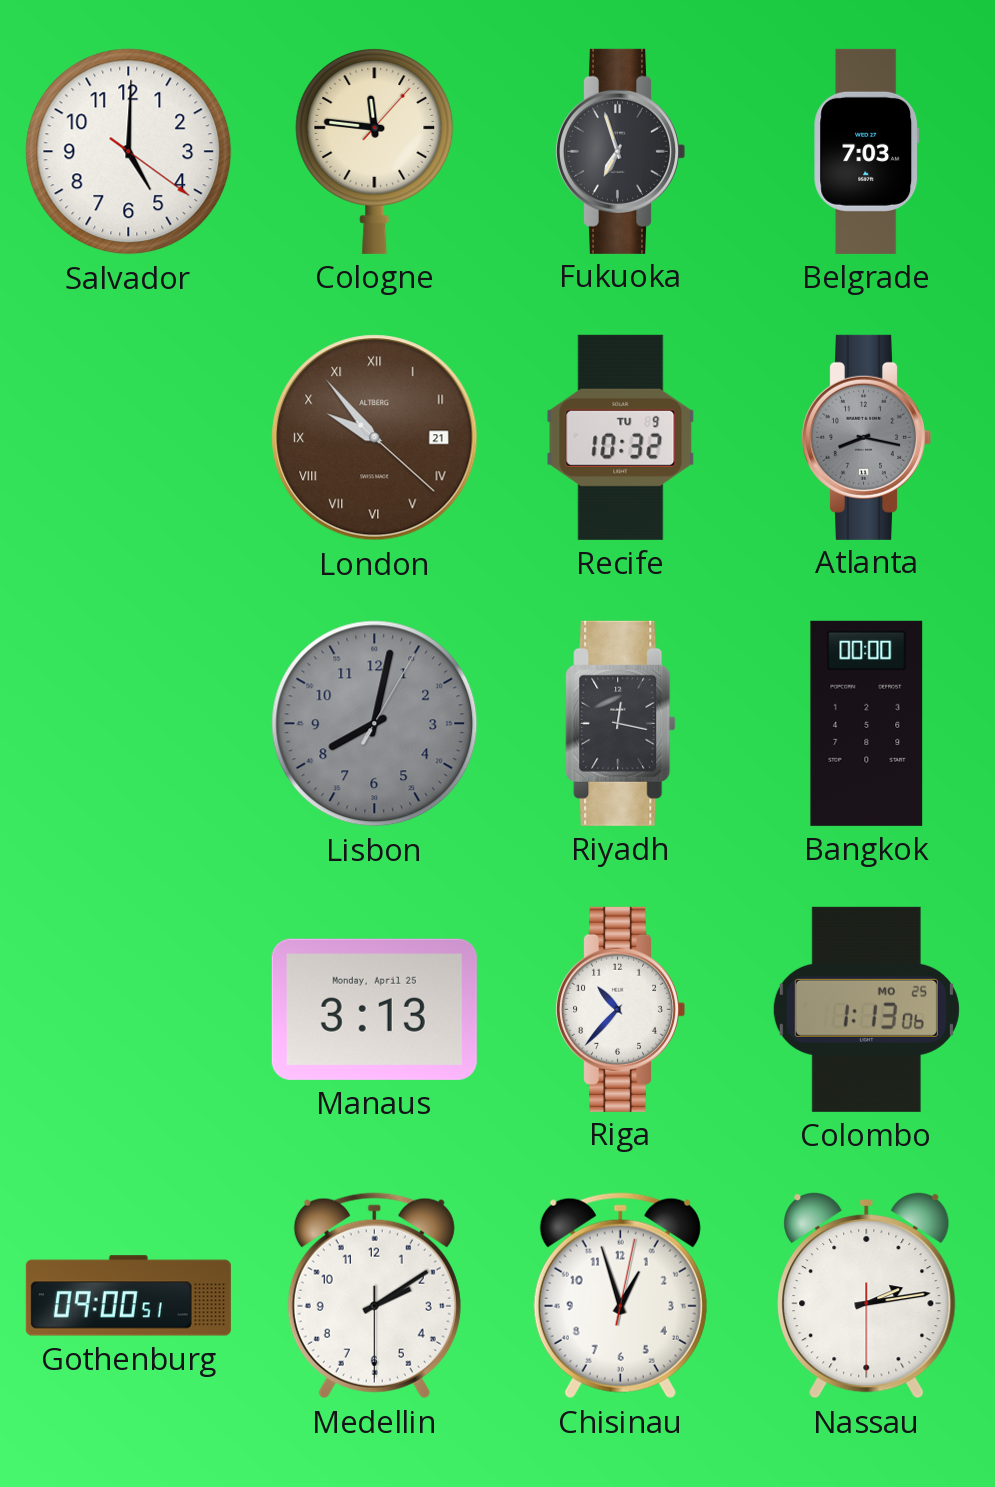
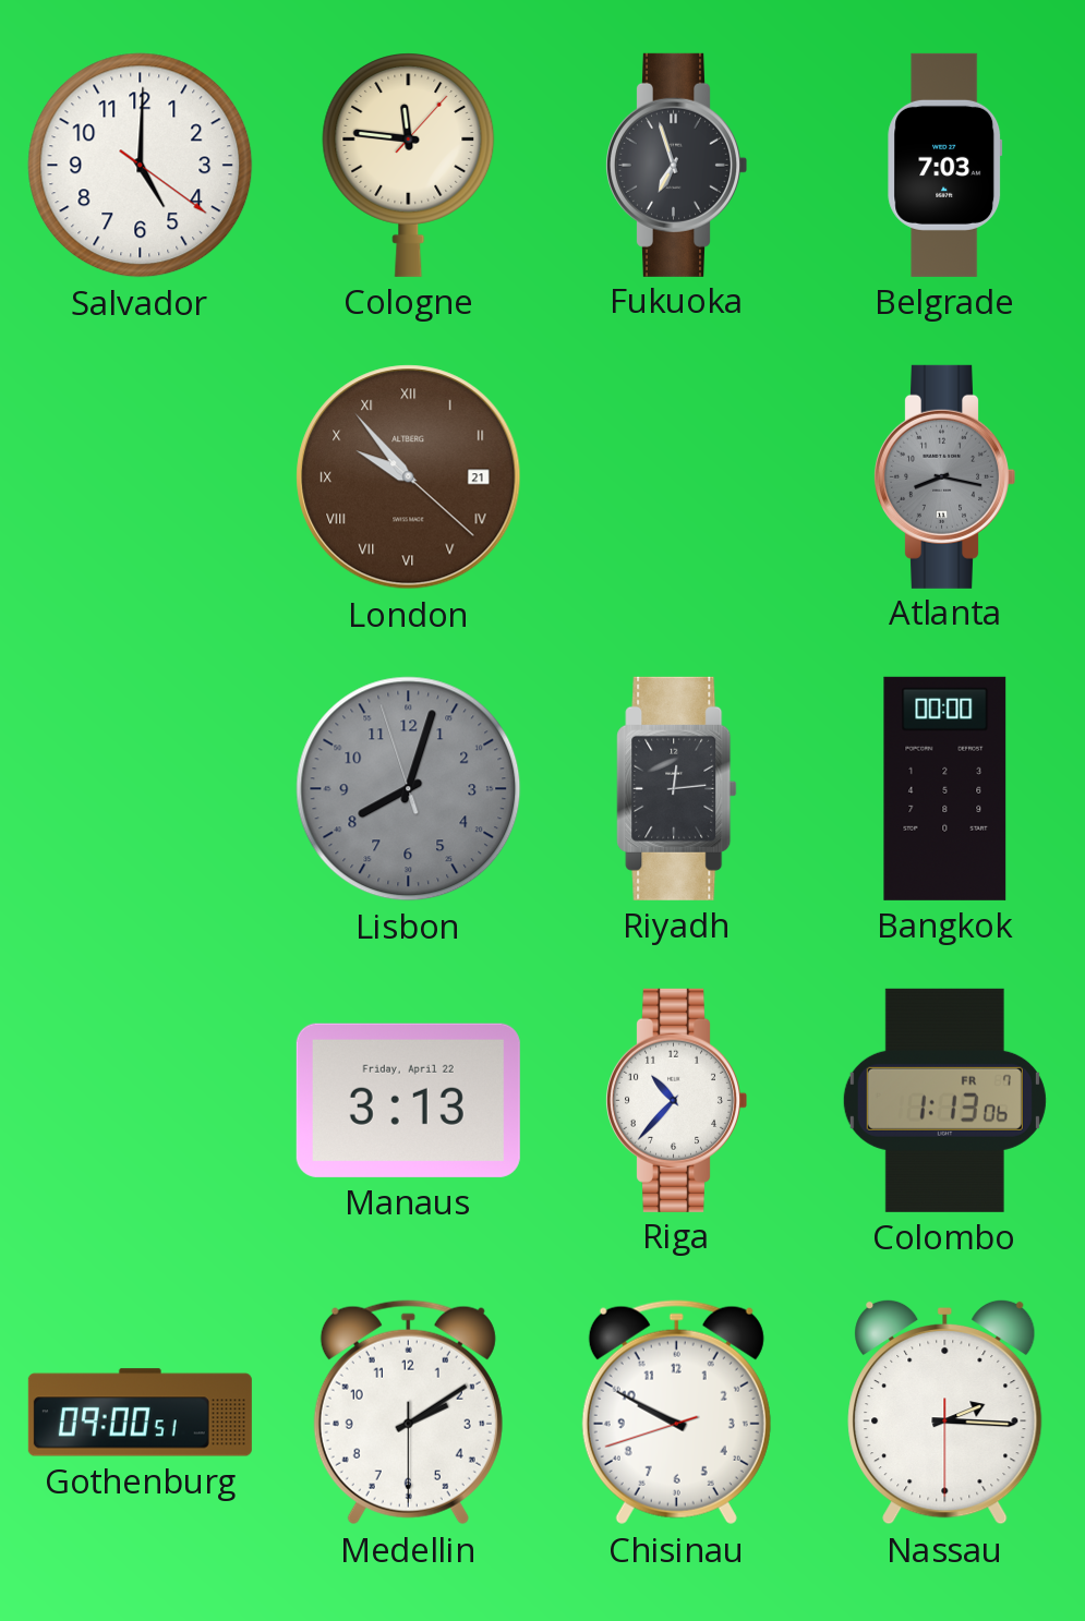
Recife: 10:32 -> none (621, 437)
Lisbon: 8:02:05 -> 8:02:57 (409, 789)
Riyadh: 12:17 -> 12:14 (677, 788)
Manaus date: Monday, April 25 -> Friday, April 22 (408, 1100)
Colombo date: MO 25 -> FR 7 (944, 1100)
Chisinau: 12:57 -> 9:49 (676, 1413)
Nassau: 2:13 -> 2:15 (945, 1412)
